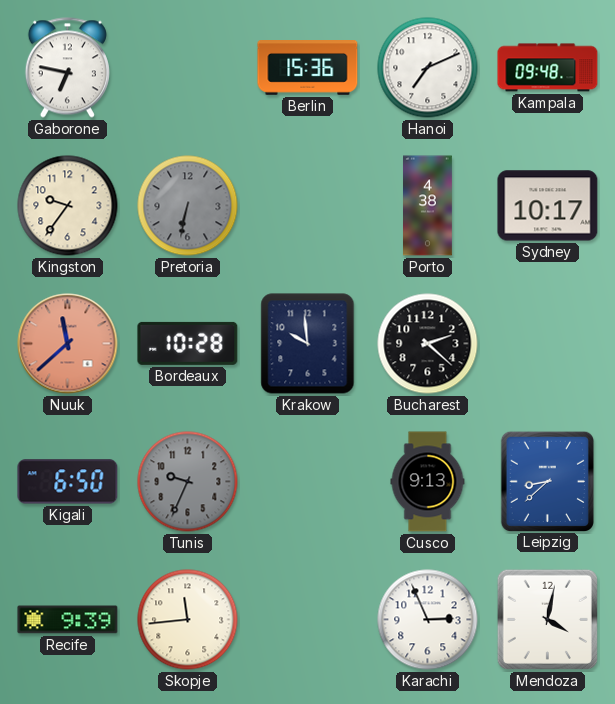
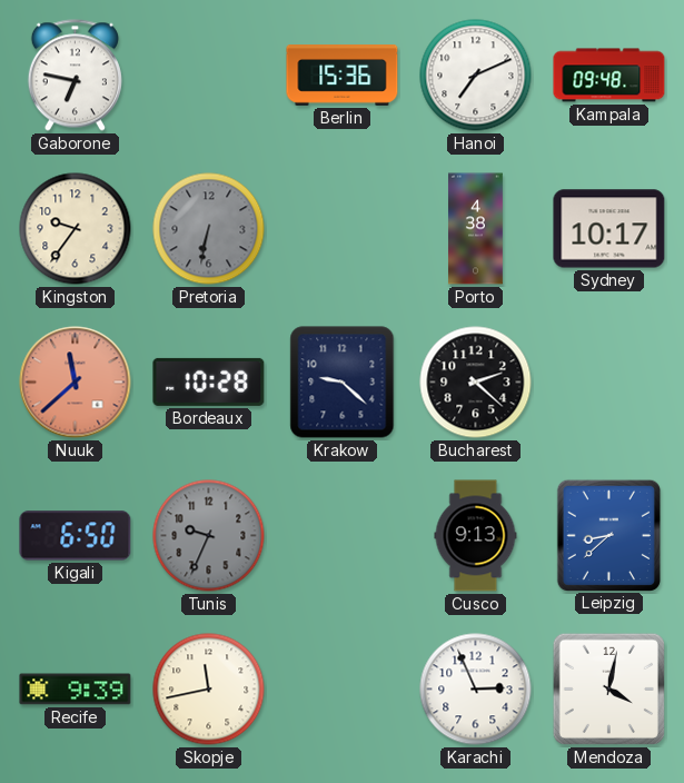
Krakow: 9:59 -> 9:22 (343, 383)
Skopje: 11:44 -> 11:43 (209, 690)
